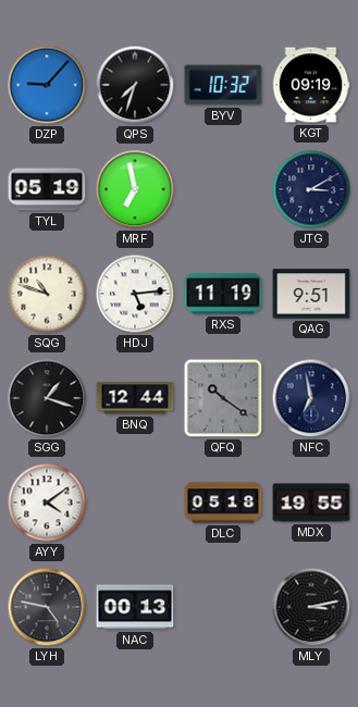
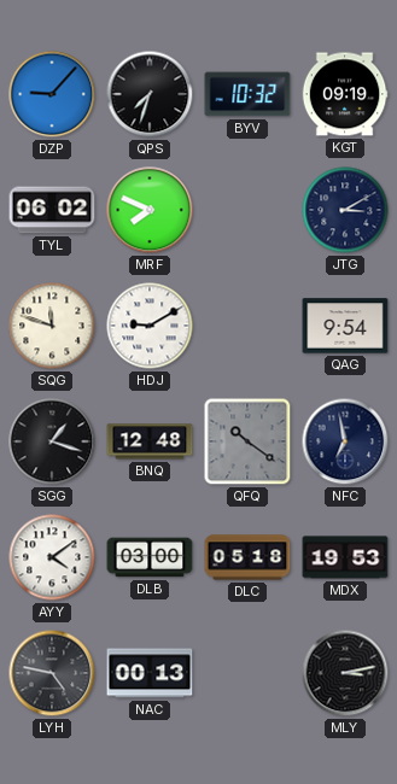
TYL: 05:19 -> 06:02 (52, 210)
MRF: 6:58 -> 7:49 (150, 210)
SQG: 10:48 -> 11:48 (52, 326)
HDJ: 5:14 -> 9:10 (150, 326)
RXS: 11:19 -> none (223, 294)
QAG: 9:51 -> 9:54 (345, 326)
BNQ: 12:44 -> 12:48 (150, 441)
DLB: none -> 03:00 (150, 557)
MDX: 19:55 -> 19:53 (345, 557)
